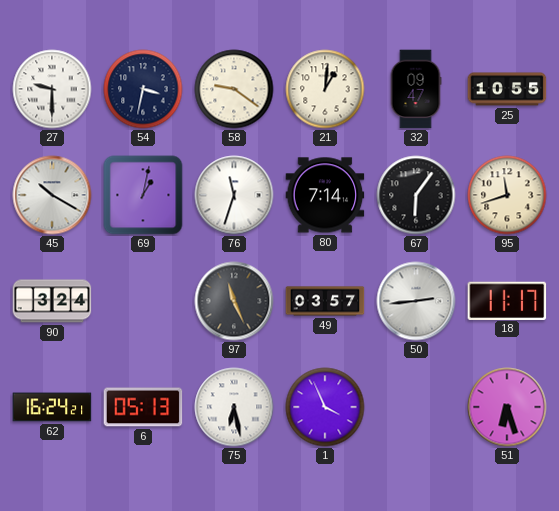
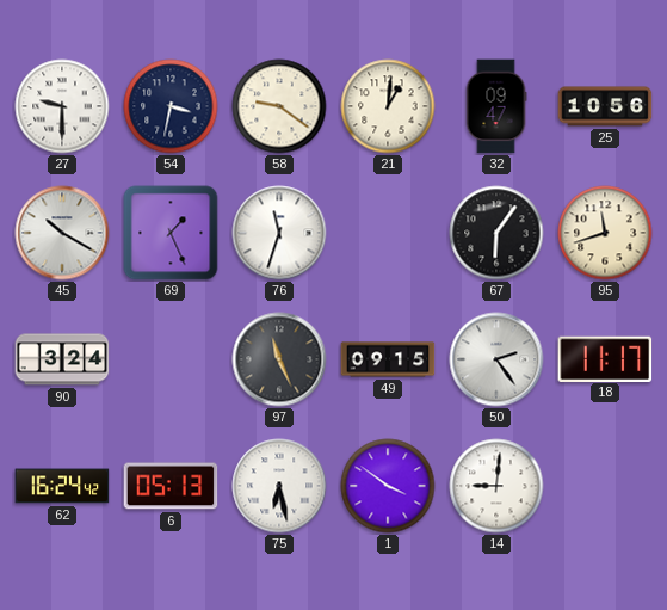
25: 10:55 -> 10:56 (605, 106)
69: 1:02 -> 1:26 (171, 233)
80: 7:14 -> none (325, 195)
49: 03:57 -> 09:15 (388, 359)
50: 2:44 -> 2:24 (496, 359)
62: 16:24:21 -> 16:24:42 (62, 486)
1: 3:56 -> 3:51 (388, 486)
14: none -> 9:01 (496, 486)
51: 6:27 -> none (507, 407)
